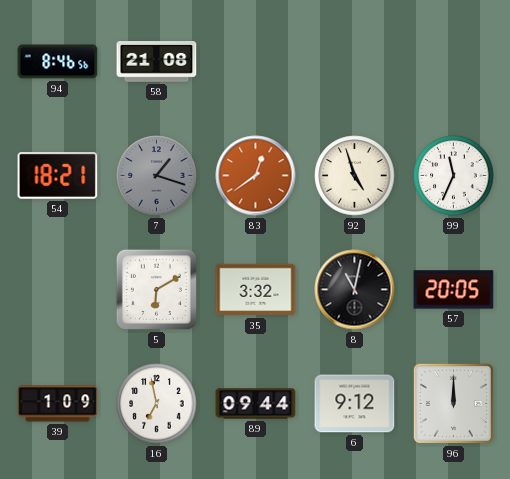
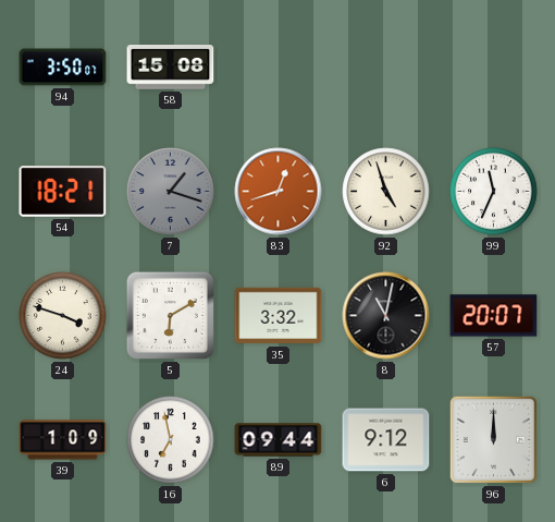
94: 8:46 -> 3:50 (63, 68)
58: 21:08 -> 15:08 (171, 68)
83: 12:39 -> 12:42 (279, 192)
24: none -> 3:48 (63, 316)
57: 20:05 -> 20:07 (494, 316)
